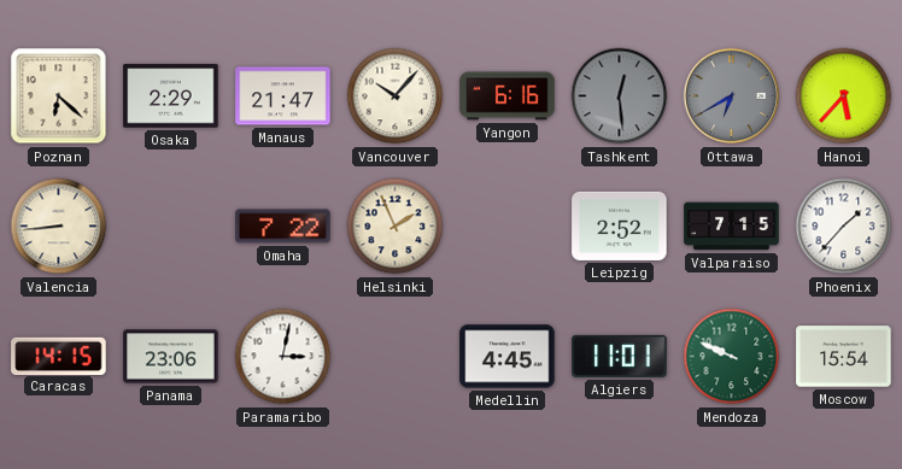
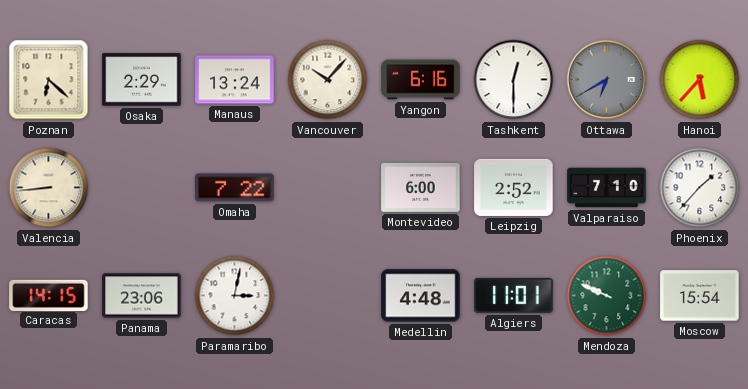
Manaus: 21:47 -> 13:24 (235, 80)
Tashkent: 12:29 -> 12:30 (514, 80)
Tashkent dial: grey -> white (514, 80)
Helsinki: 1:56 -> none (396, 227)
Montevideo: none -> 6:00 (421, 187)
Valparaiso: 7:15 -> 7:10 (607, 188)
Medellin: 4:45 -> 4:48 (421, 296)
